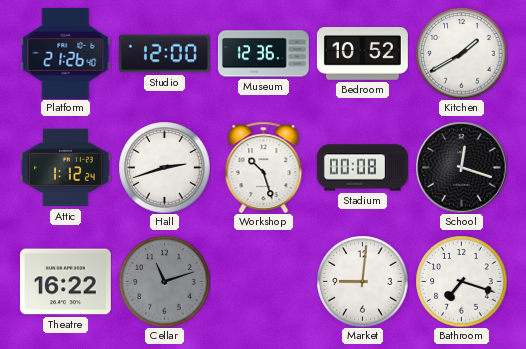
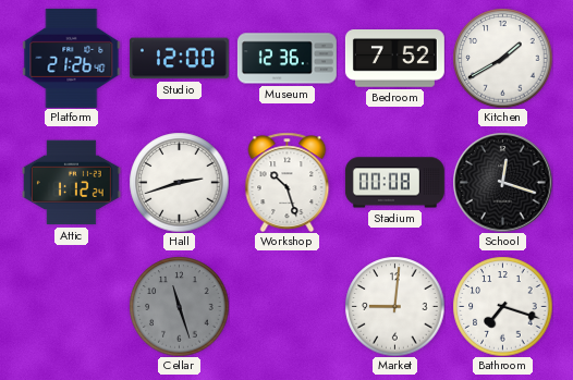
Bedroom: 10:52 -> 7:52 (394, 59)
Theatre: 16:22 -> none (65, 282)
Cellar: 11:12 -> 11:27 (179, 306)
